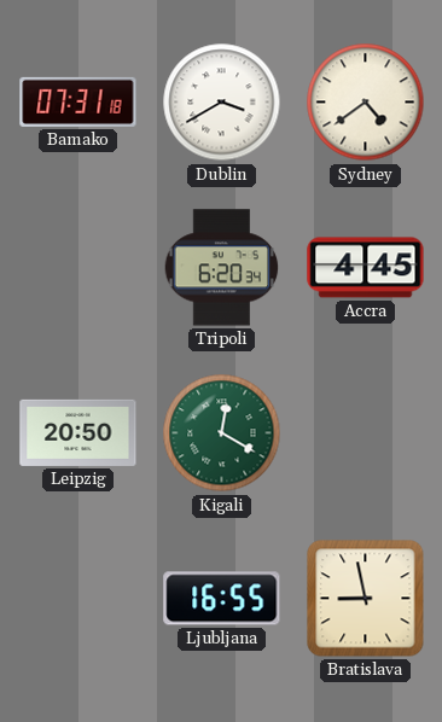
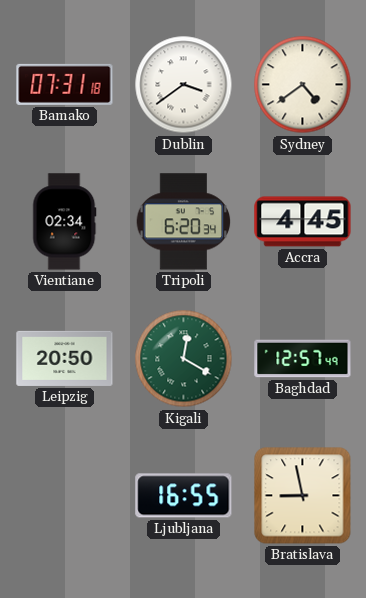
Dublin: 3:40 -> 3:39 (184, 85)
Vientiane: none -> 02:34 (65, 222)
Baghdad: none -> 12:57 (303, 359)
